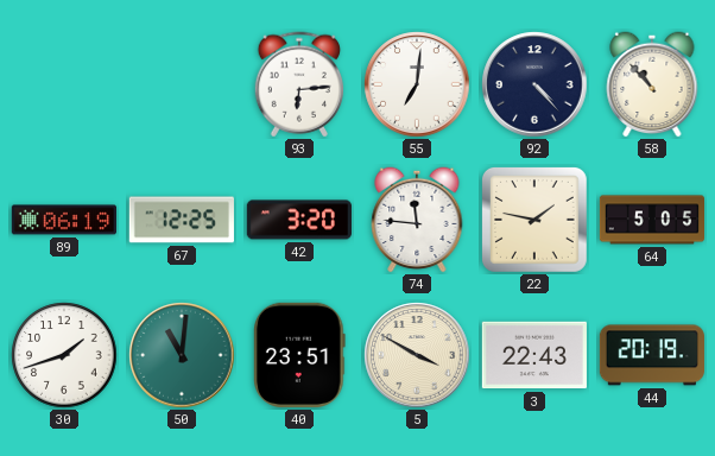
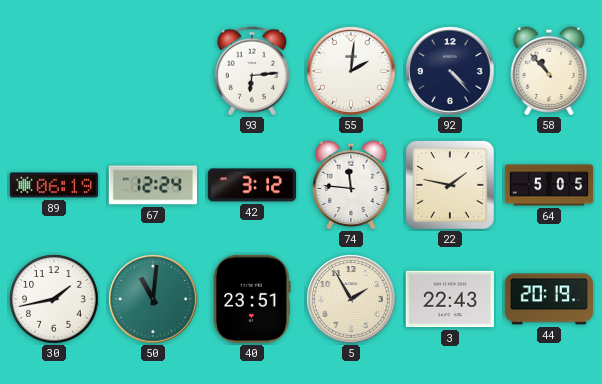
55: 7:01 -> 2:01 (351, 71)
67: 12:25 -> 12:24 (153, 185)
42: 3:20 -> 3:12 (251, 185)
30: 1:42 -> 1:43 (54, 299)
5: 3:50 -> 1:55 (351, 299)
